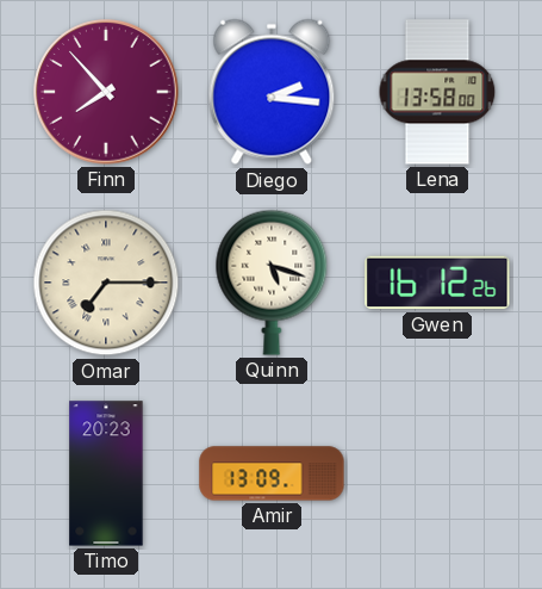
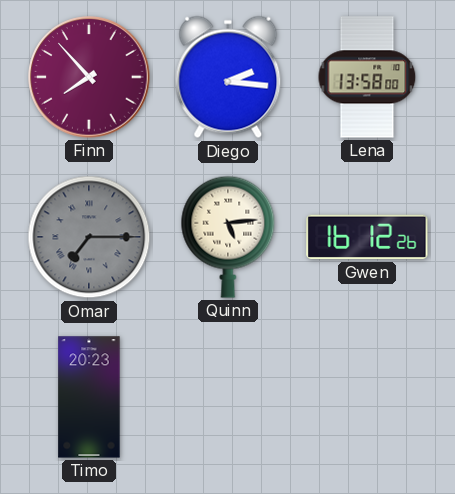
Omar dial: cream -> grey (89, 237)
Quinn: 5:18 -> 5:14 (228, 237)
Amir: 13:09 -> none (272, 473)
